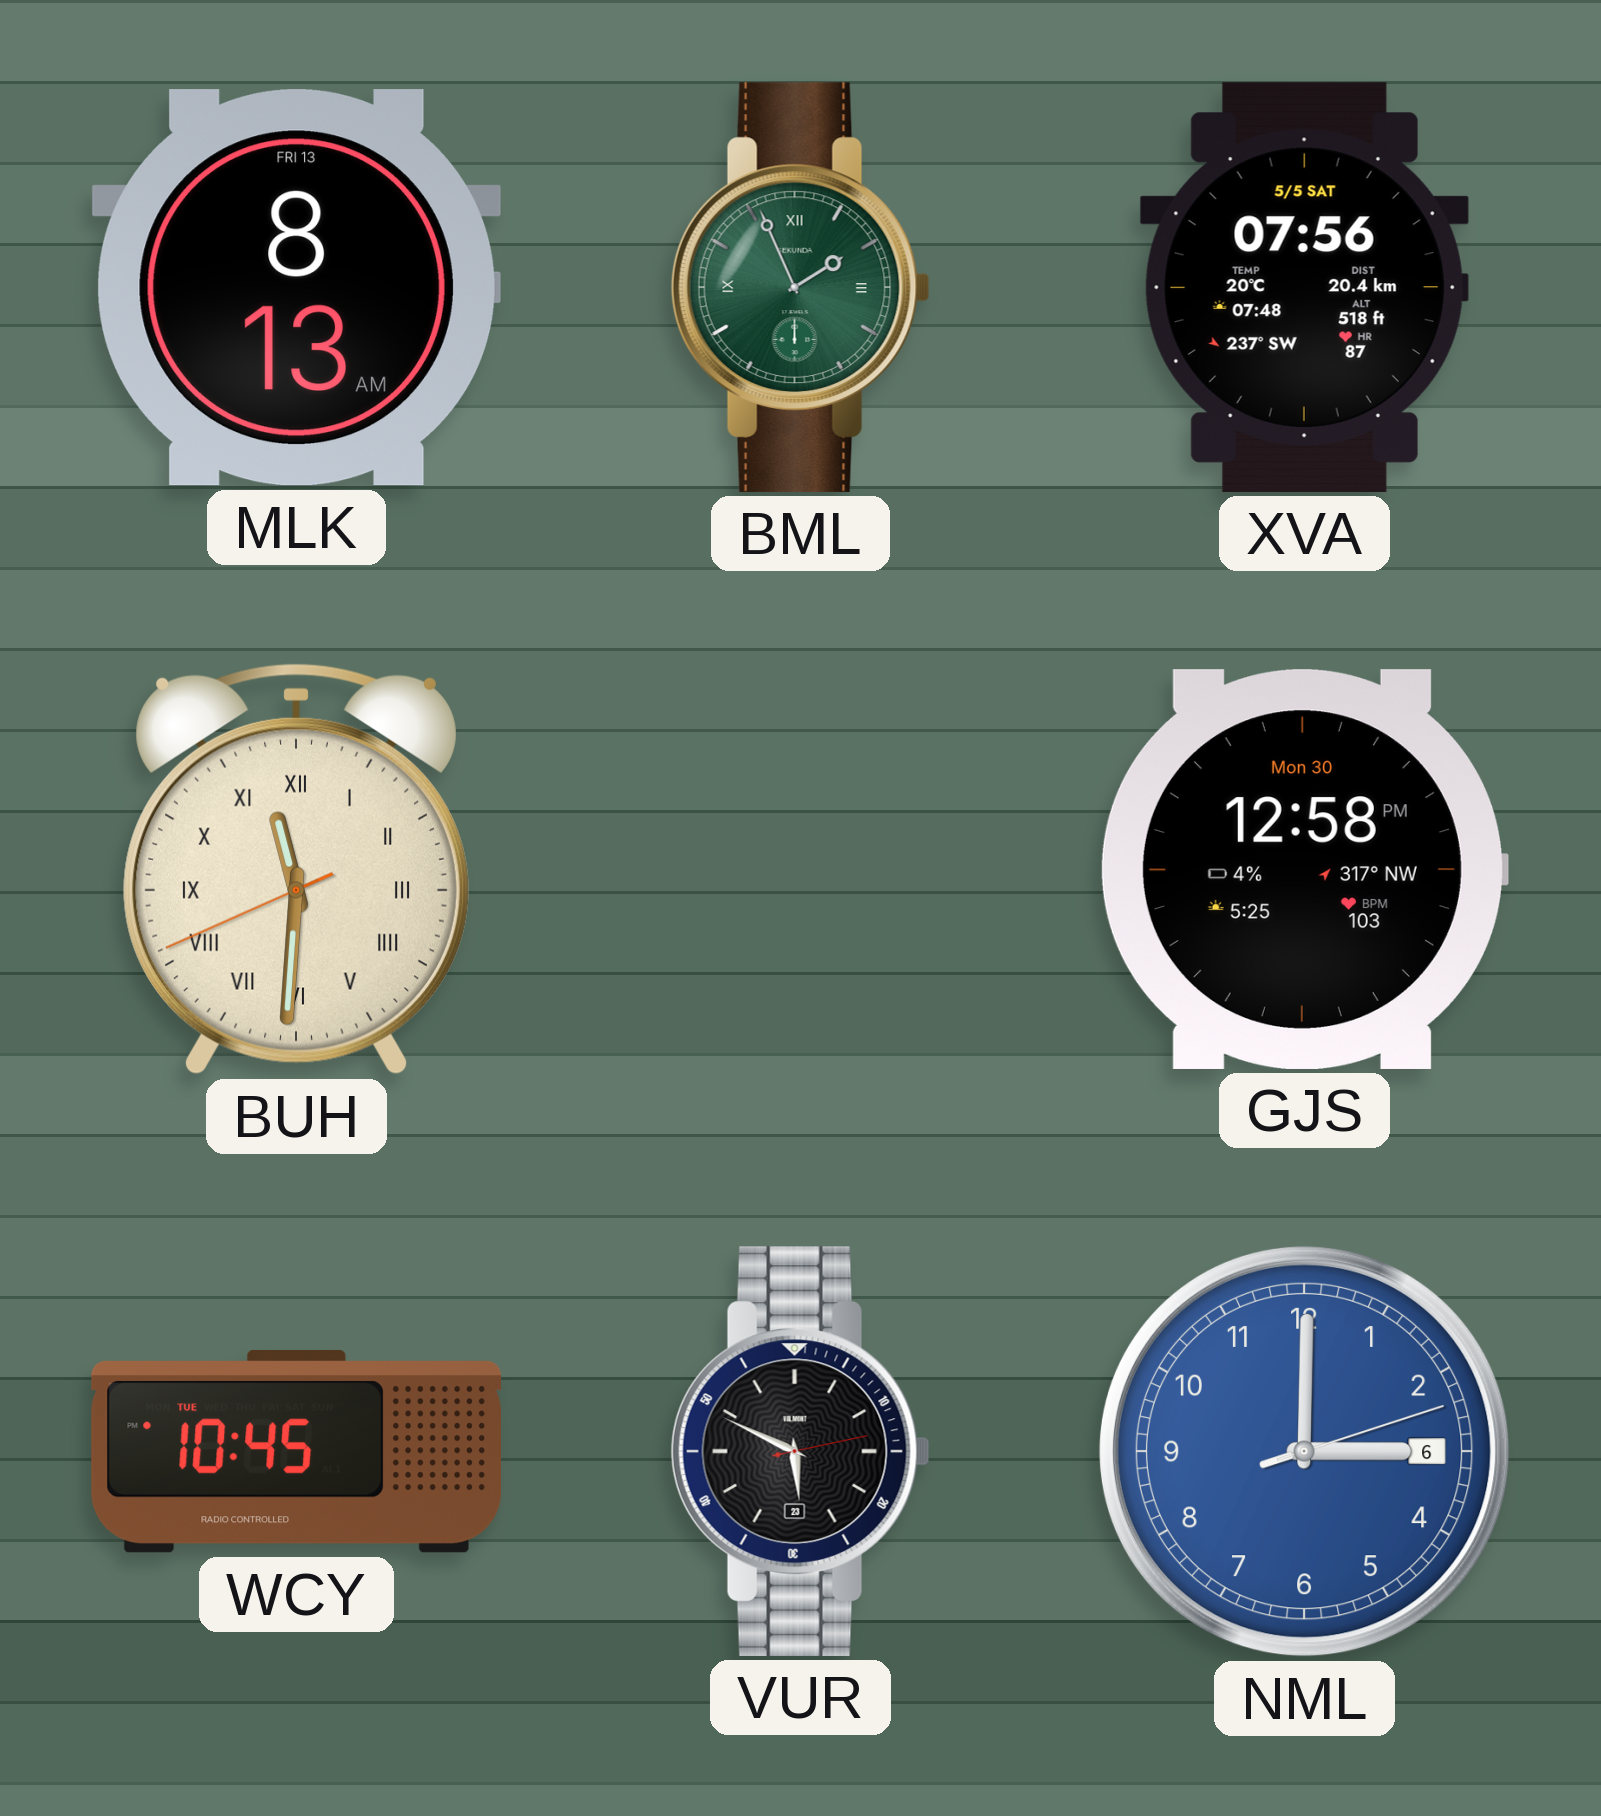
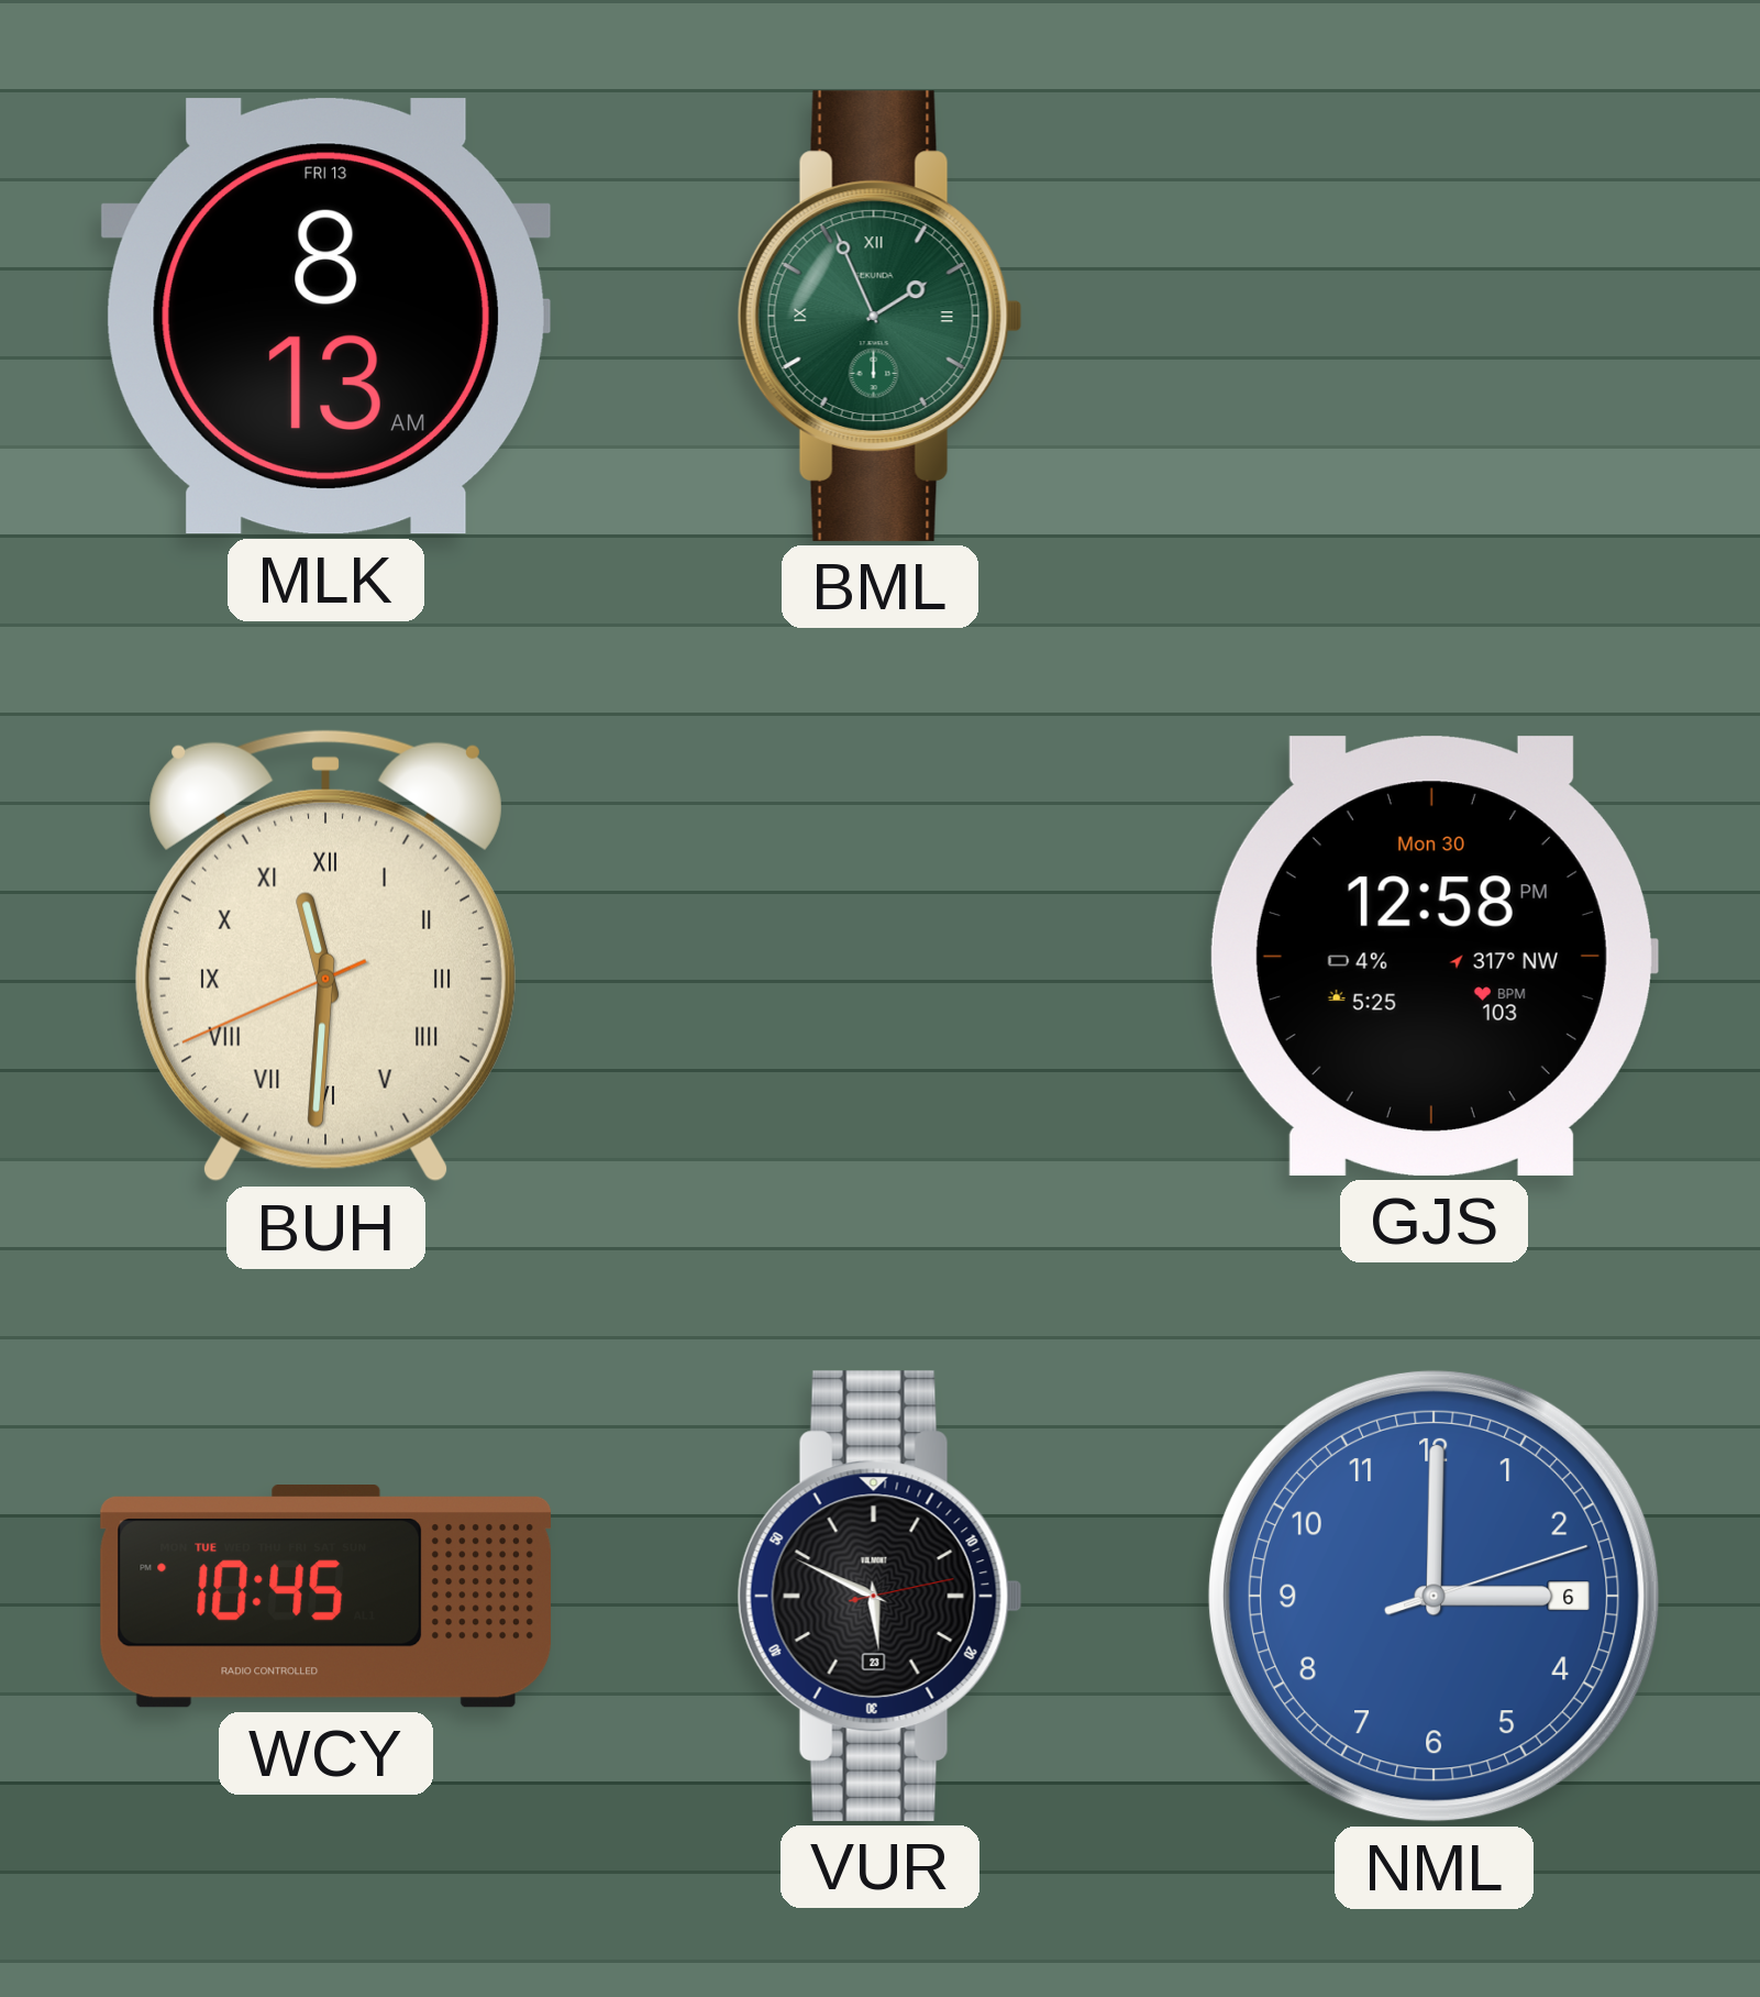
XVA: 07:56 -> none (1304, 287)
